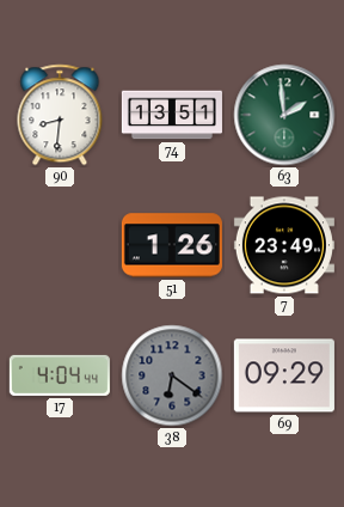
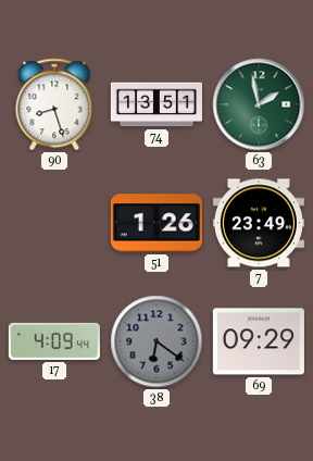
90: 8:31 -> 8:27 (54, 104)
63: 1:59 -> 1:58 (259, 104)
17: 4:04 -> 4:09 (54, 341)
